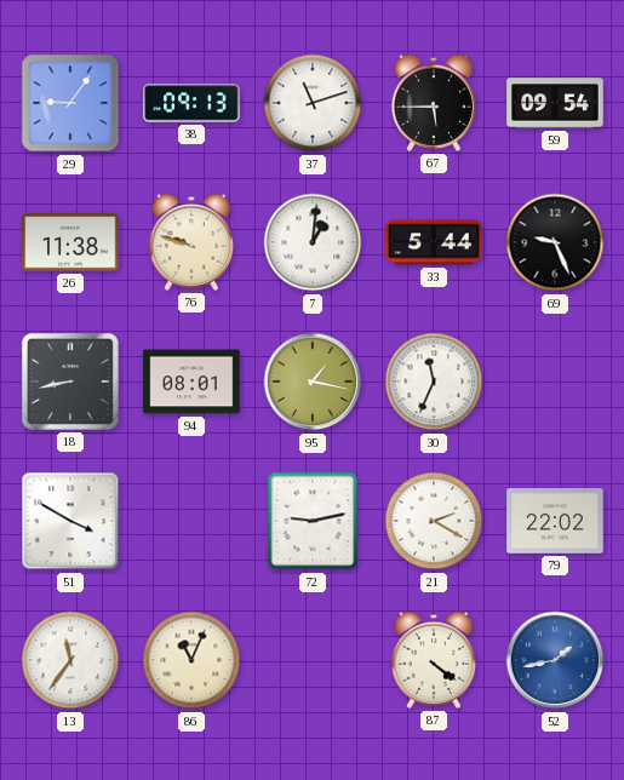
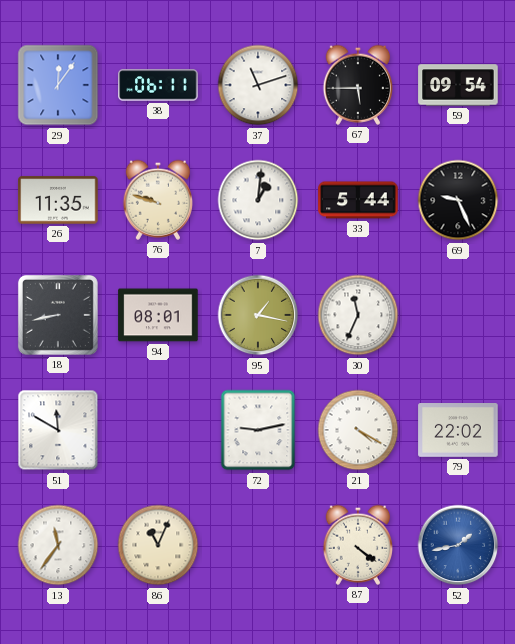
29: 9:06 -> 12:06 (58, 85)
38: 09:13 -> 06:11 (158, 85)
26: 11:38 -> 11:35 (58, 200)
51: 3:50 -> 11:50 (58, 430)
21: 2:20 -> 4:20 (358, 430)
